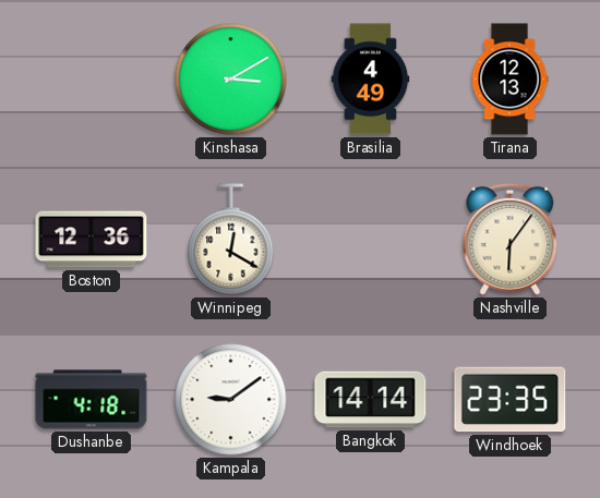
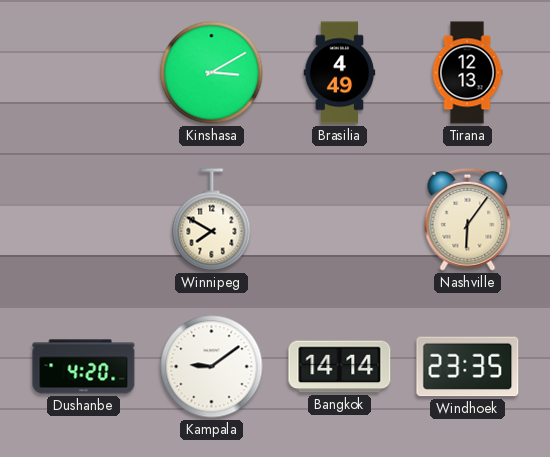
Boston: 12:36 -> none (92, 240)
Winnipeg: 12:20 -> 7:50 (212, 220)
Dushanbe: 4:18 -> 4:20 (84, 367)
